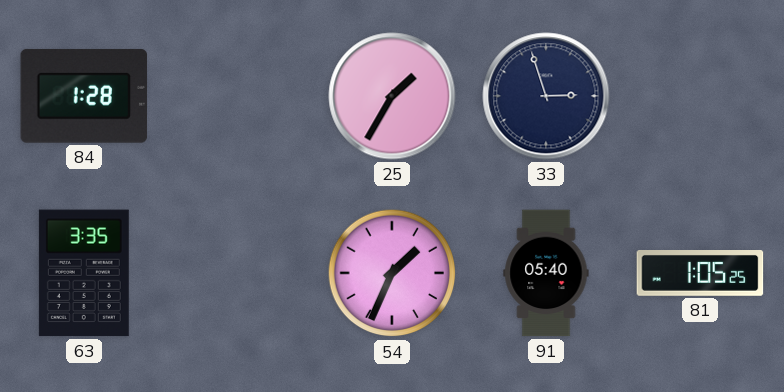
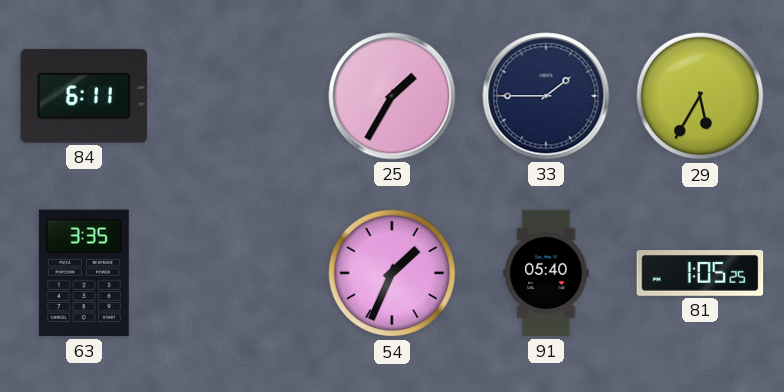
84: 1:28 -> 6:11 (84, 96)
33: 2:57 -> 1:45 (546, 96)
29: none -> 5:35 (700, 96)
